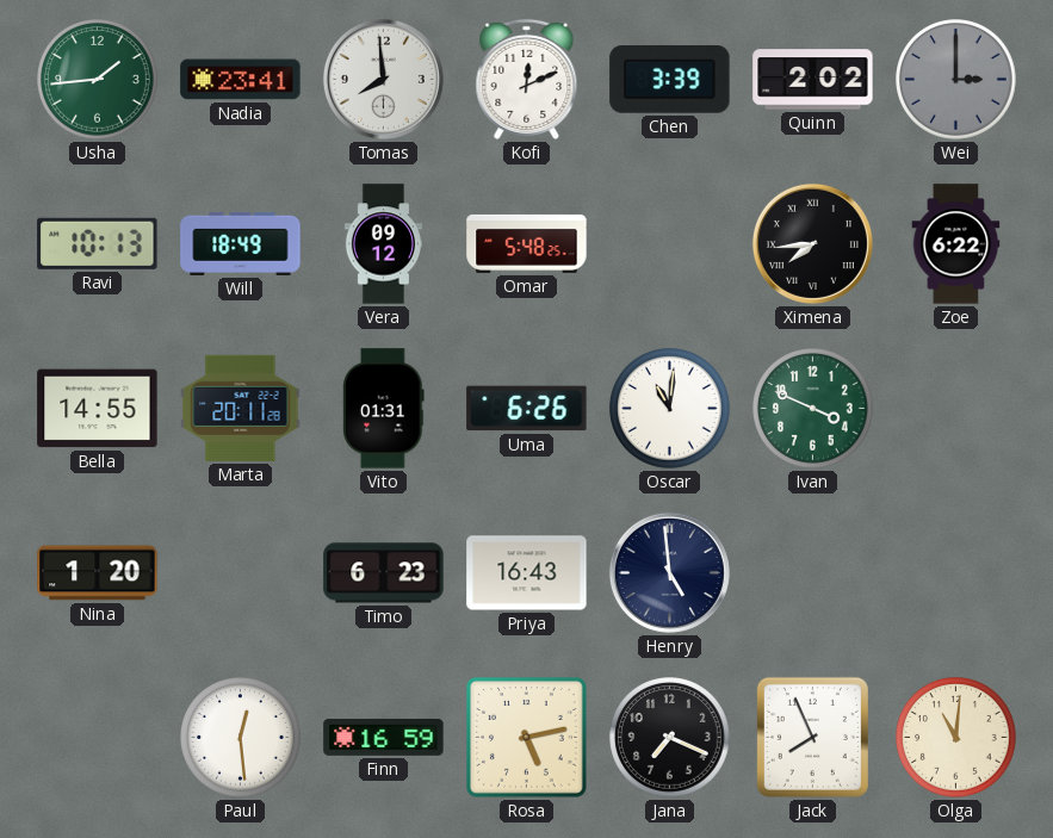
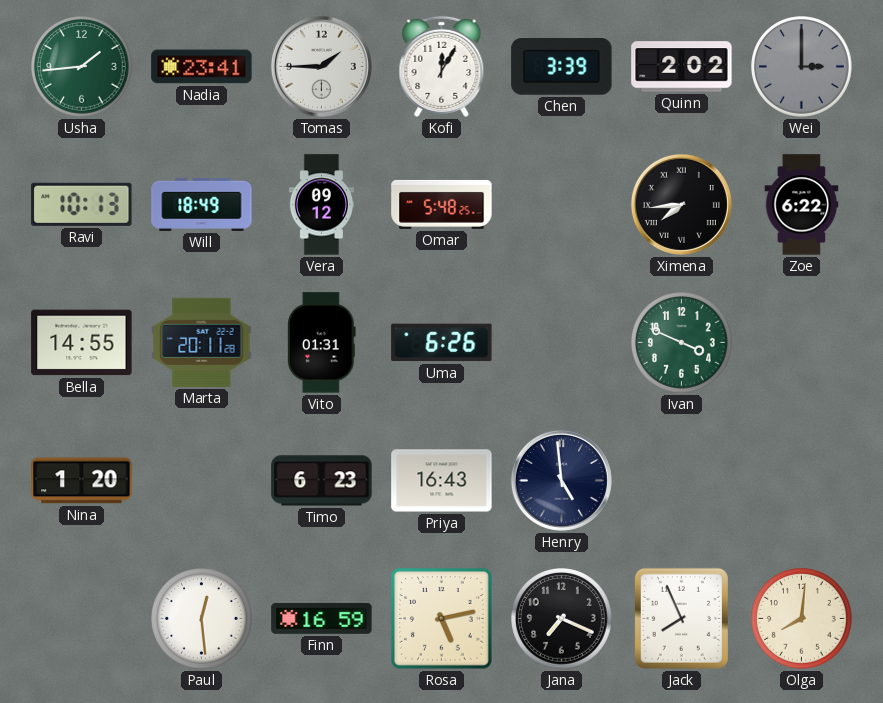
Tomas: 7:59 -> 1:45 (321, 66)
Kofi: 12:11 -> 12:05 (442, 66)
Oscar: 11:01 -> none (670, 409)
Olga: 11:01 -> 8:01 (802, 619)
